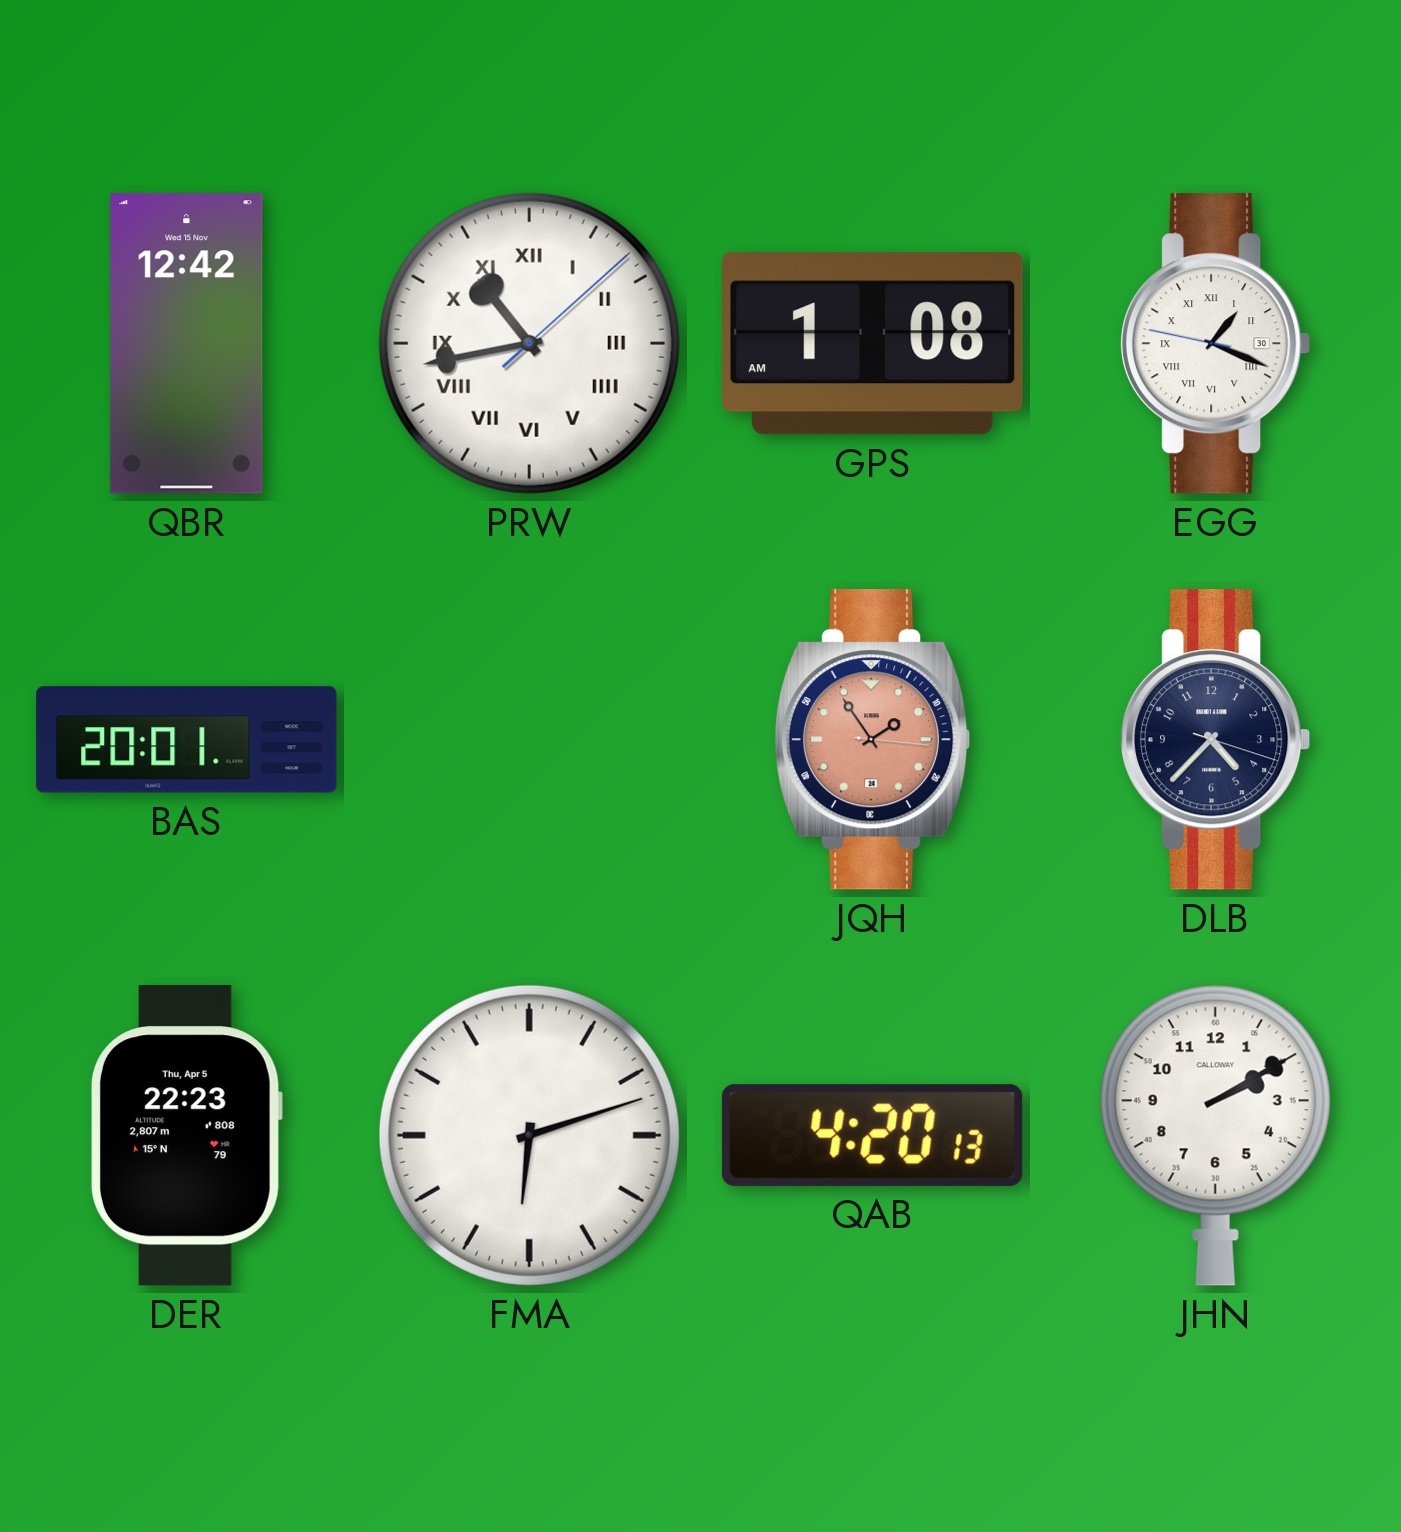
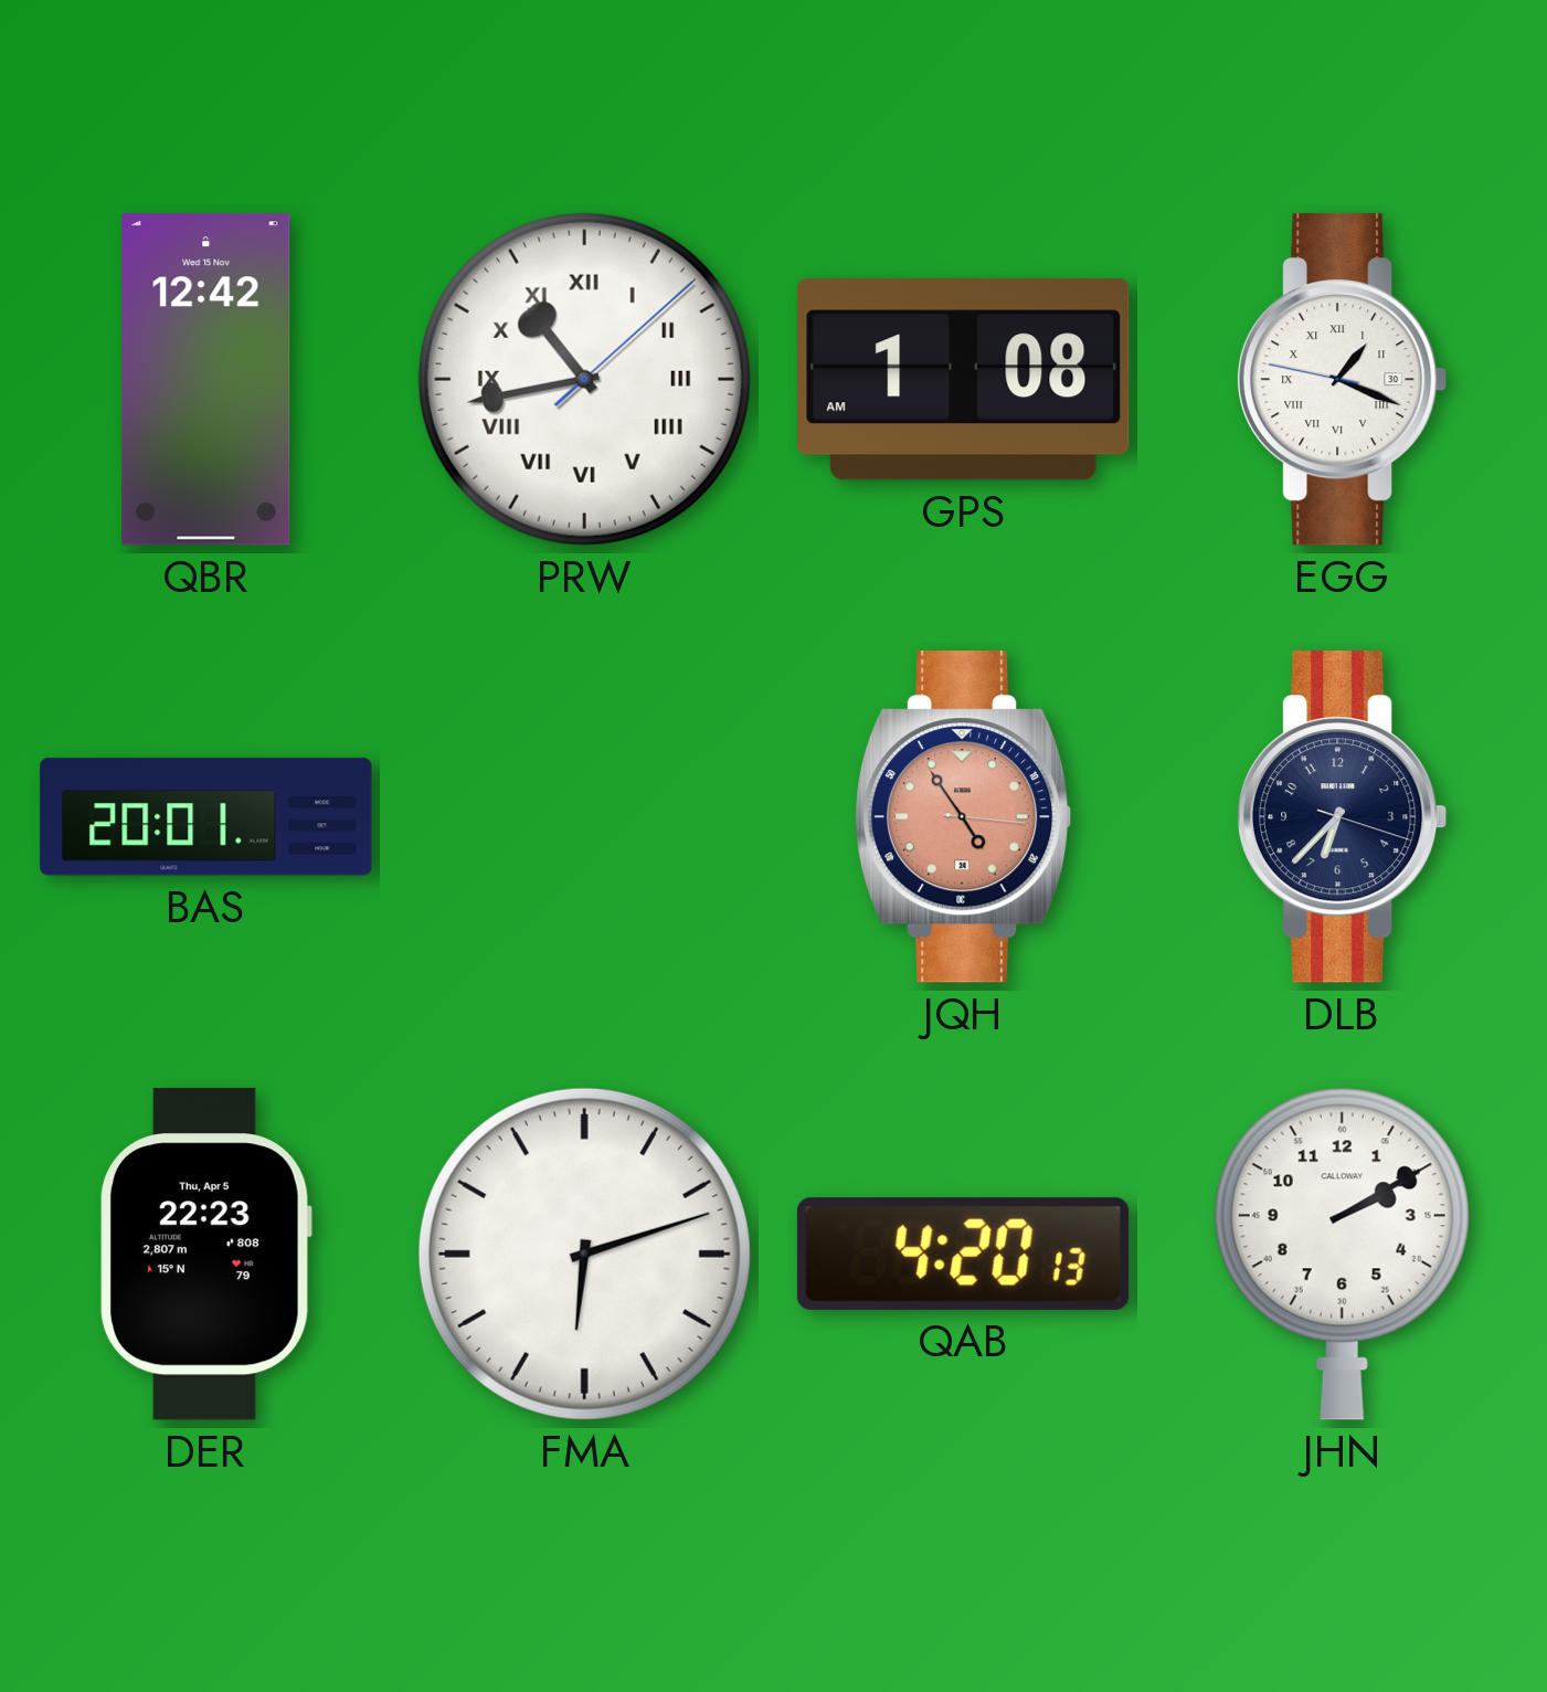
JQH: 1:54 -> 4:54 (963, 817)
DLB: 4:37 -> 6:37 (1343, 817)
